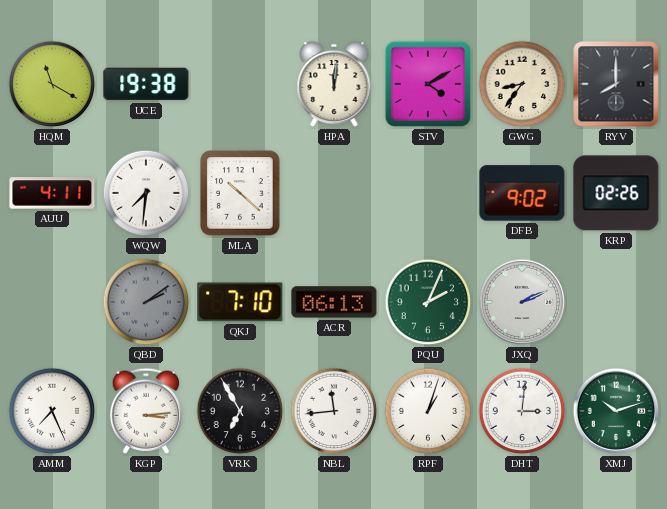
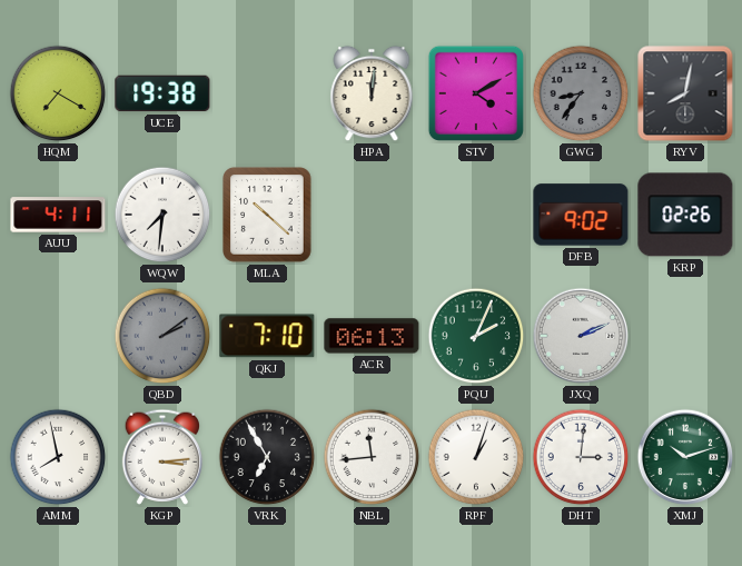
HQM: 11:20 -> 7:20 (58, 93)
GWG dial: cream -> grey (581, 93)
RYV: 8:00 -> 8:02 (685, 93)
AMM: 7:26 -> 7:58 (58, 457)
